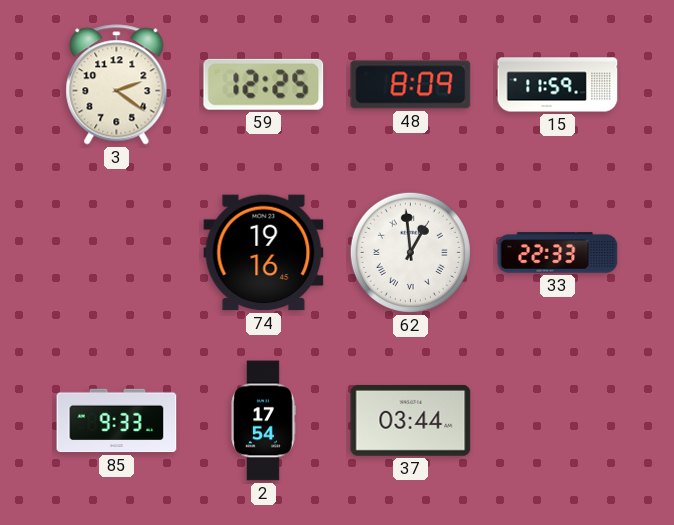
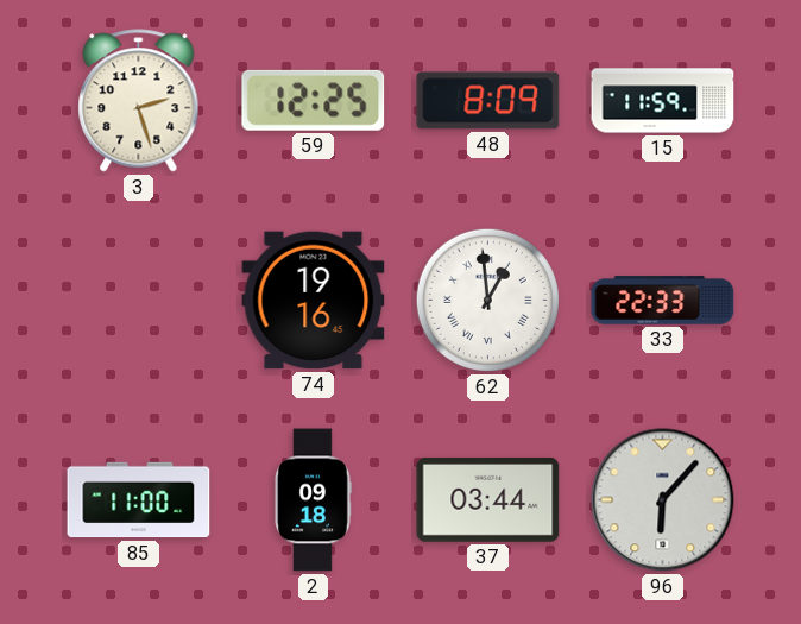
3: 2:21 -> 2:27 (139, 101)
85: 9:33 -> 11:00 (139, 500)
2: 17:54 -> 09:18 (313, 500)
96: none -> 6:07 (663, 500)
